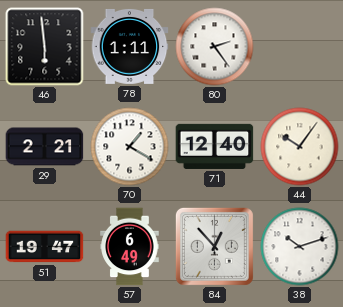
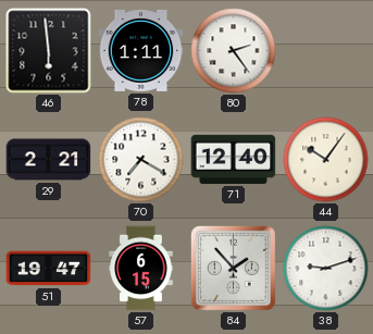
70: 1:20 -> 7:20 (141, 160)
57: 6:49 -> 6:15 (141, 269)
84: 12:53 -> 1:53 (233, 268)
38: 10:12 -> 9:12 (326, 269)
